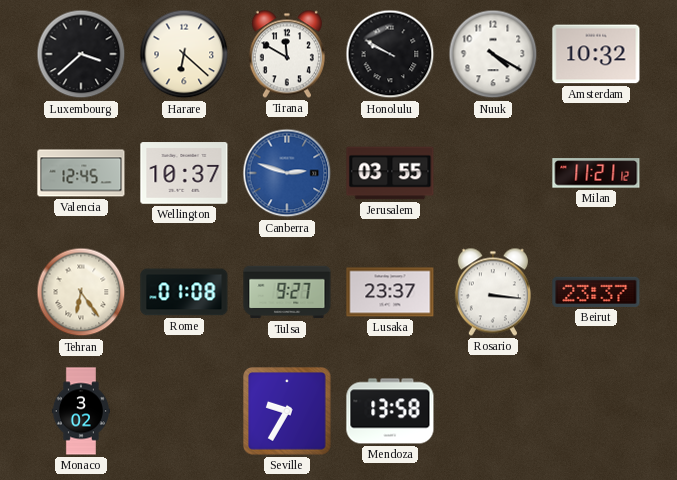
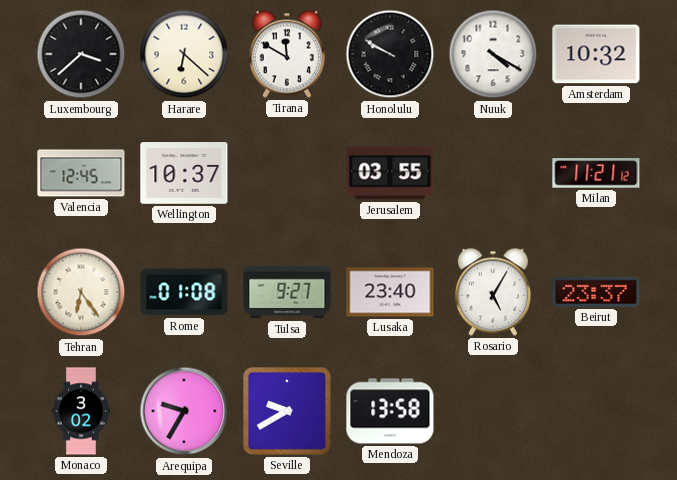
Canberra: 2:48 -> none (287, 173)
Lusaka: 23:37 -> 23:40 (390, 292)
Rosario: 3:16 -> 5:05 (493, 292)
Arequipa: none -> 9:35 (184, 411)
Seville: 9:35 -> 9:40 (287, 411)
